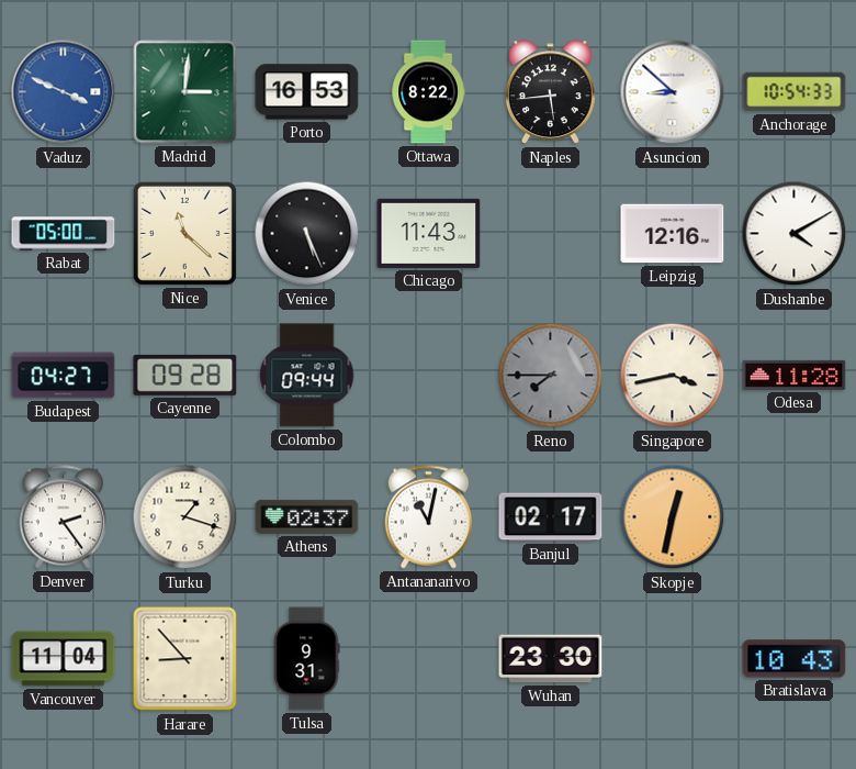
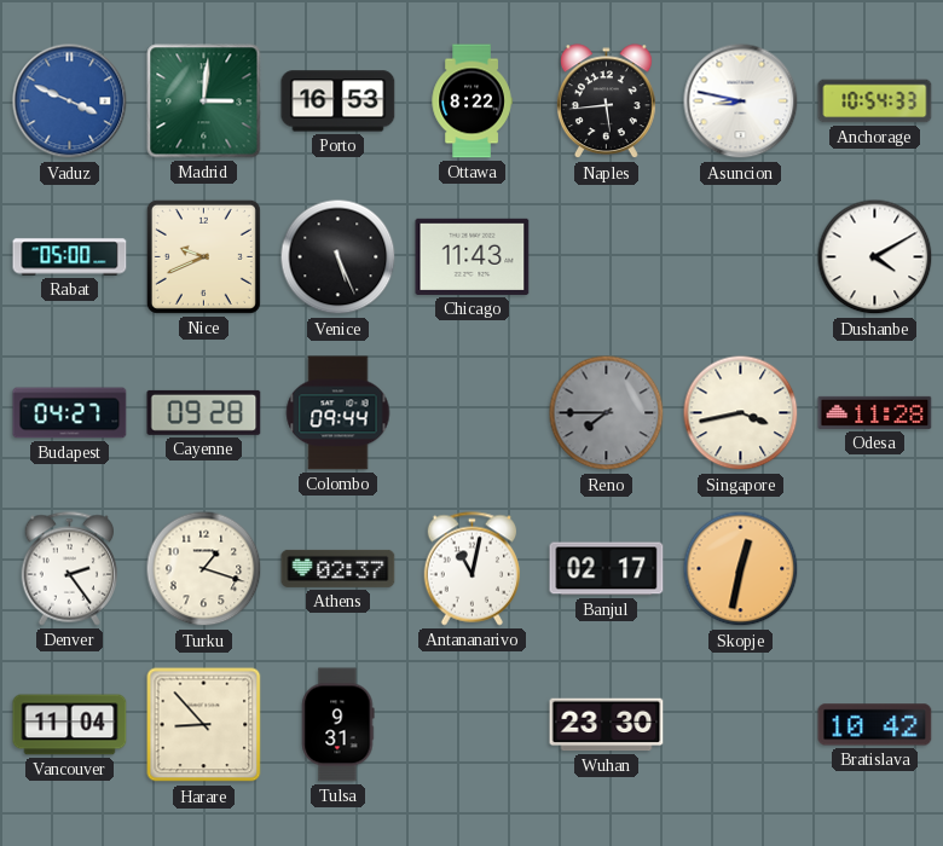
Asuncion: 8:52 -> 8:47 (741, 102)
Nice: 11:22 -> 9:41 (203, 256)
Leipzig: 12:16 -> none (673, 234)
Bratislava: 10:43 -> 10:42 (875, 725)
